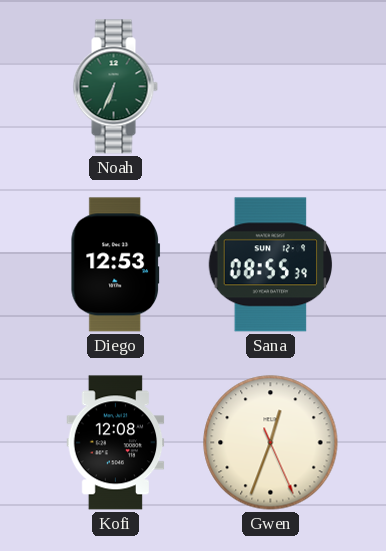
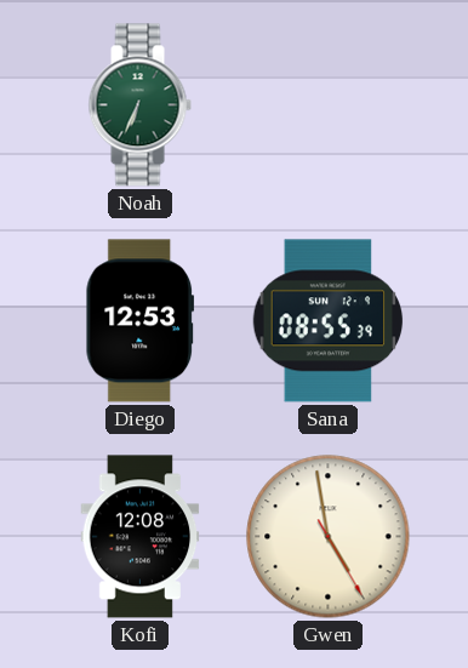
Gwen: 12:33 -> 4:58 (329, 537)
